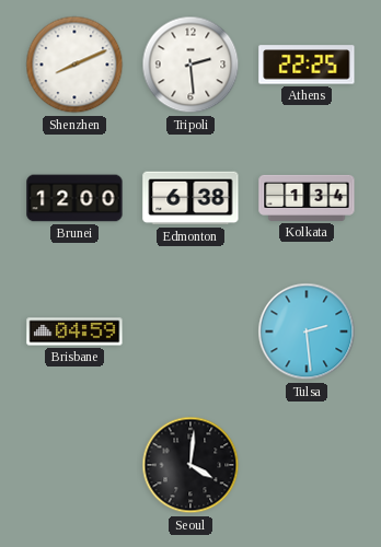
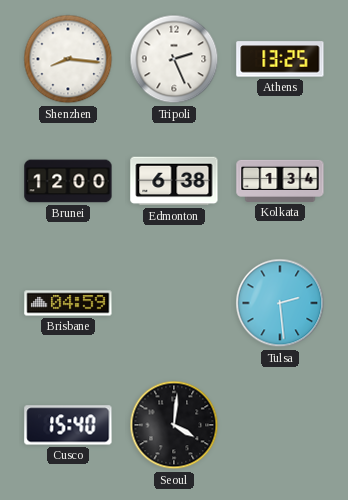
Shenzhen: 8:11 -> 8:16 (68, 59)
Tripoli: 2:29 -> 2:26 (174, 59)
Athens: 22:25 -> 13:25 (280, 59)
Cusco: none -> 15:40 (68, 425)
